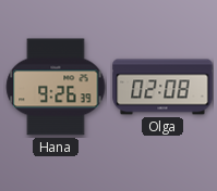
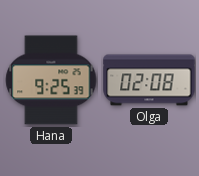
Hana: 9:26 -> 9:25 (51, 80)
